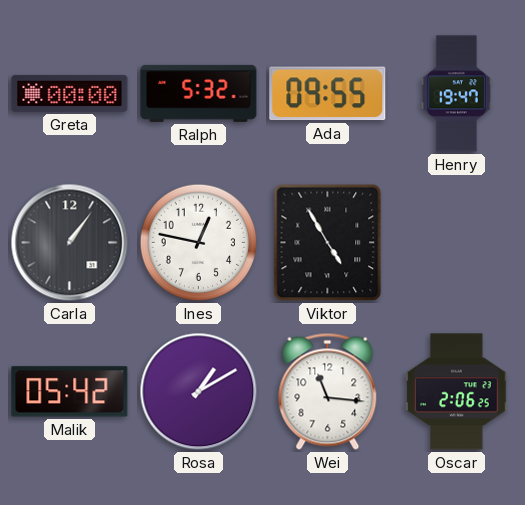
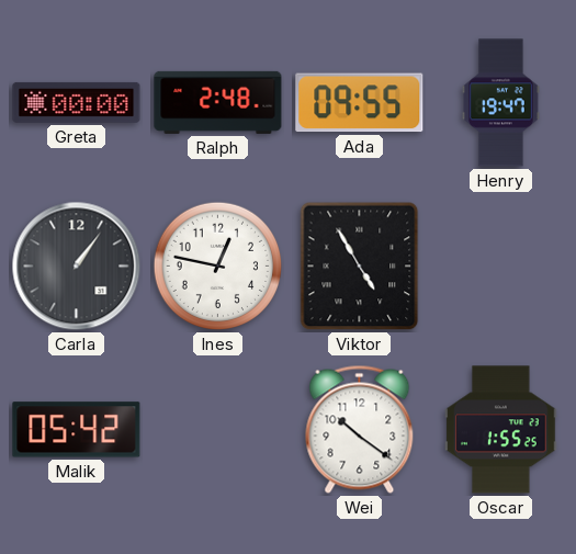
Ralph: 5:32 -> 2:48 (218, 102)
Rosa: 1:10 -> none (199, 392)
Wei: 11:16 -> 10:21 (360, 429)
Oscar: 2:06 -> 1:55 (501, 430)
